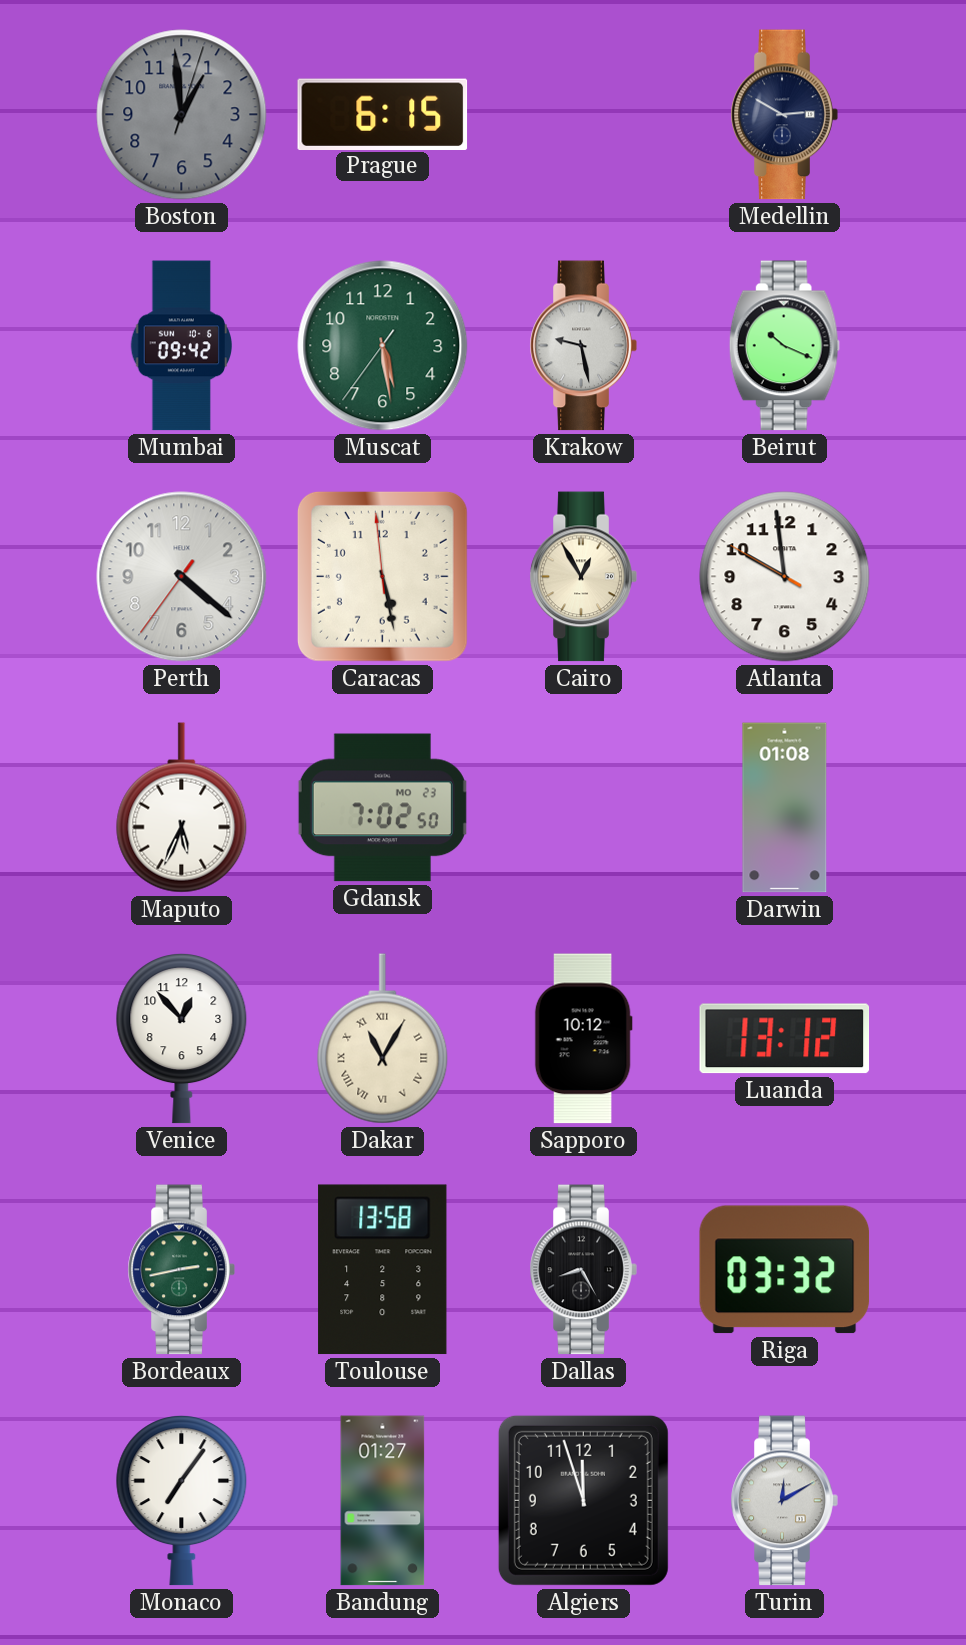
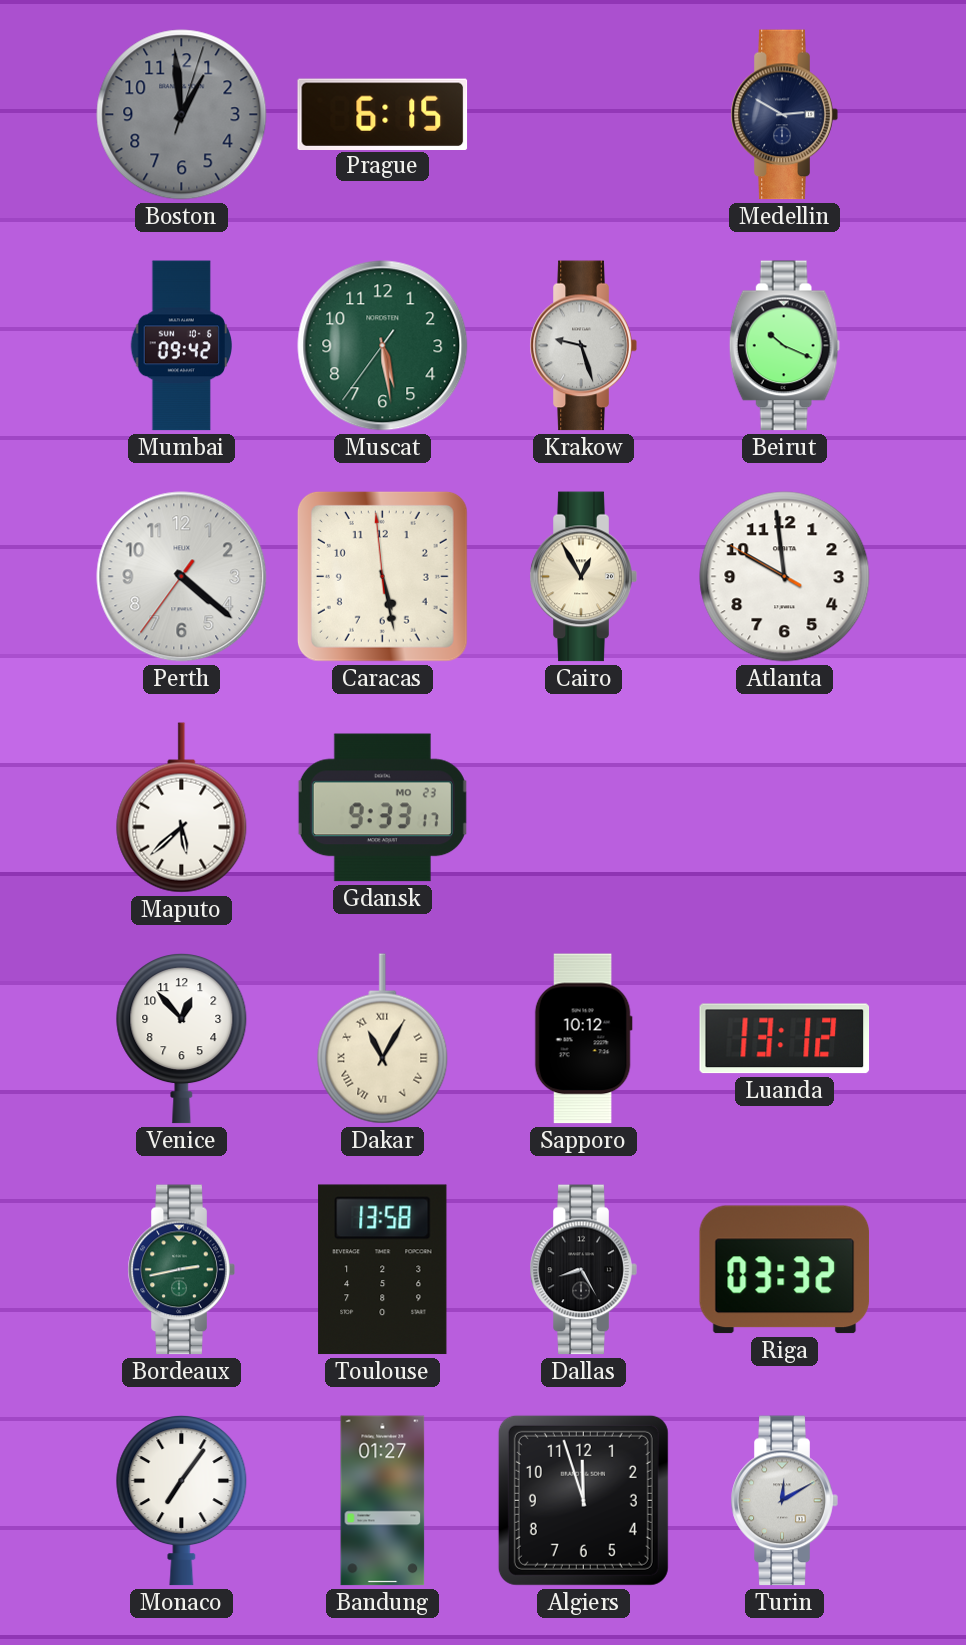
Krakow: 9:28 -> 9:27 (583, 346)
Maputo: 5:34 -> 5:38 (182, 808)
Gdansk: 7:02 -> 9:33 (382, 808)
Darwin: 01:08 -> none (785, 808)
